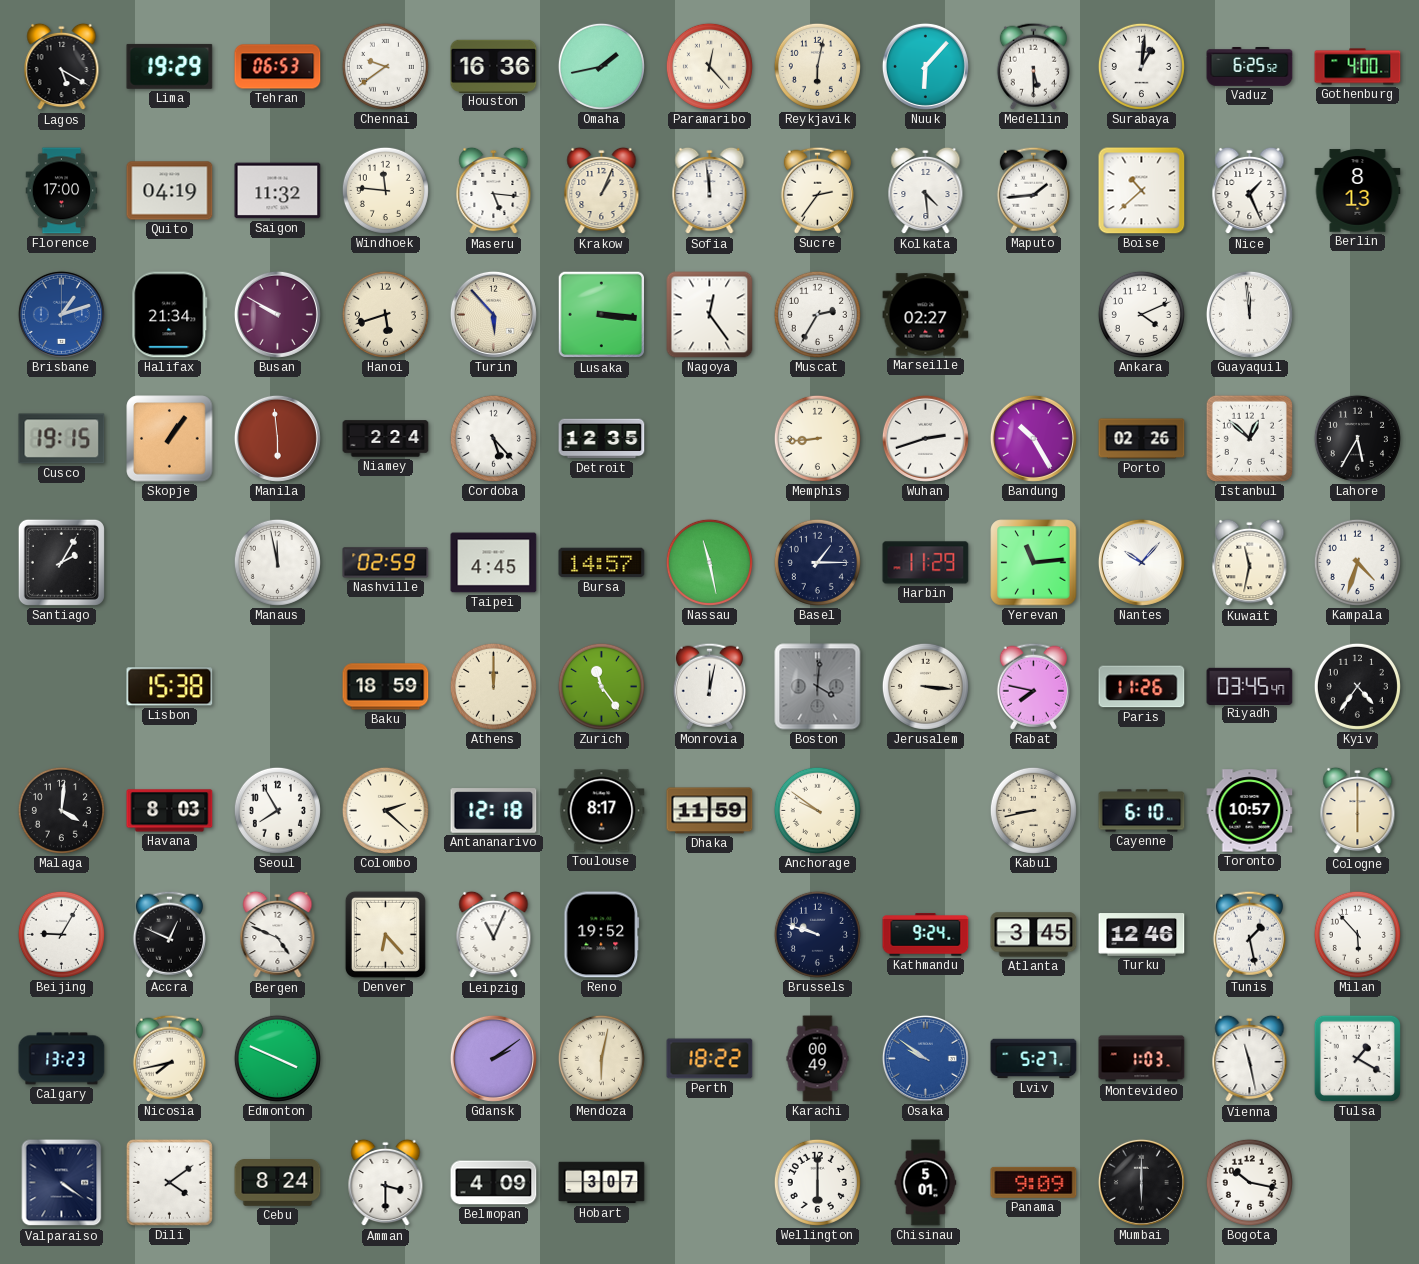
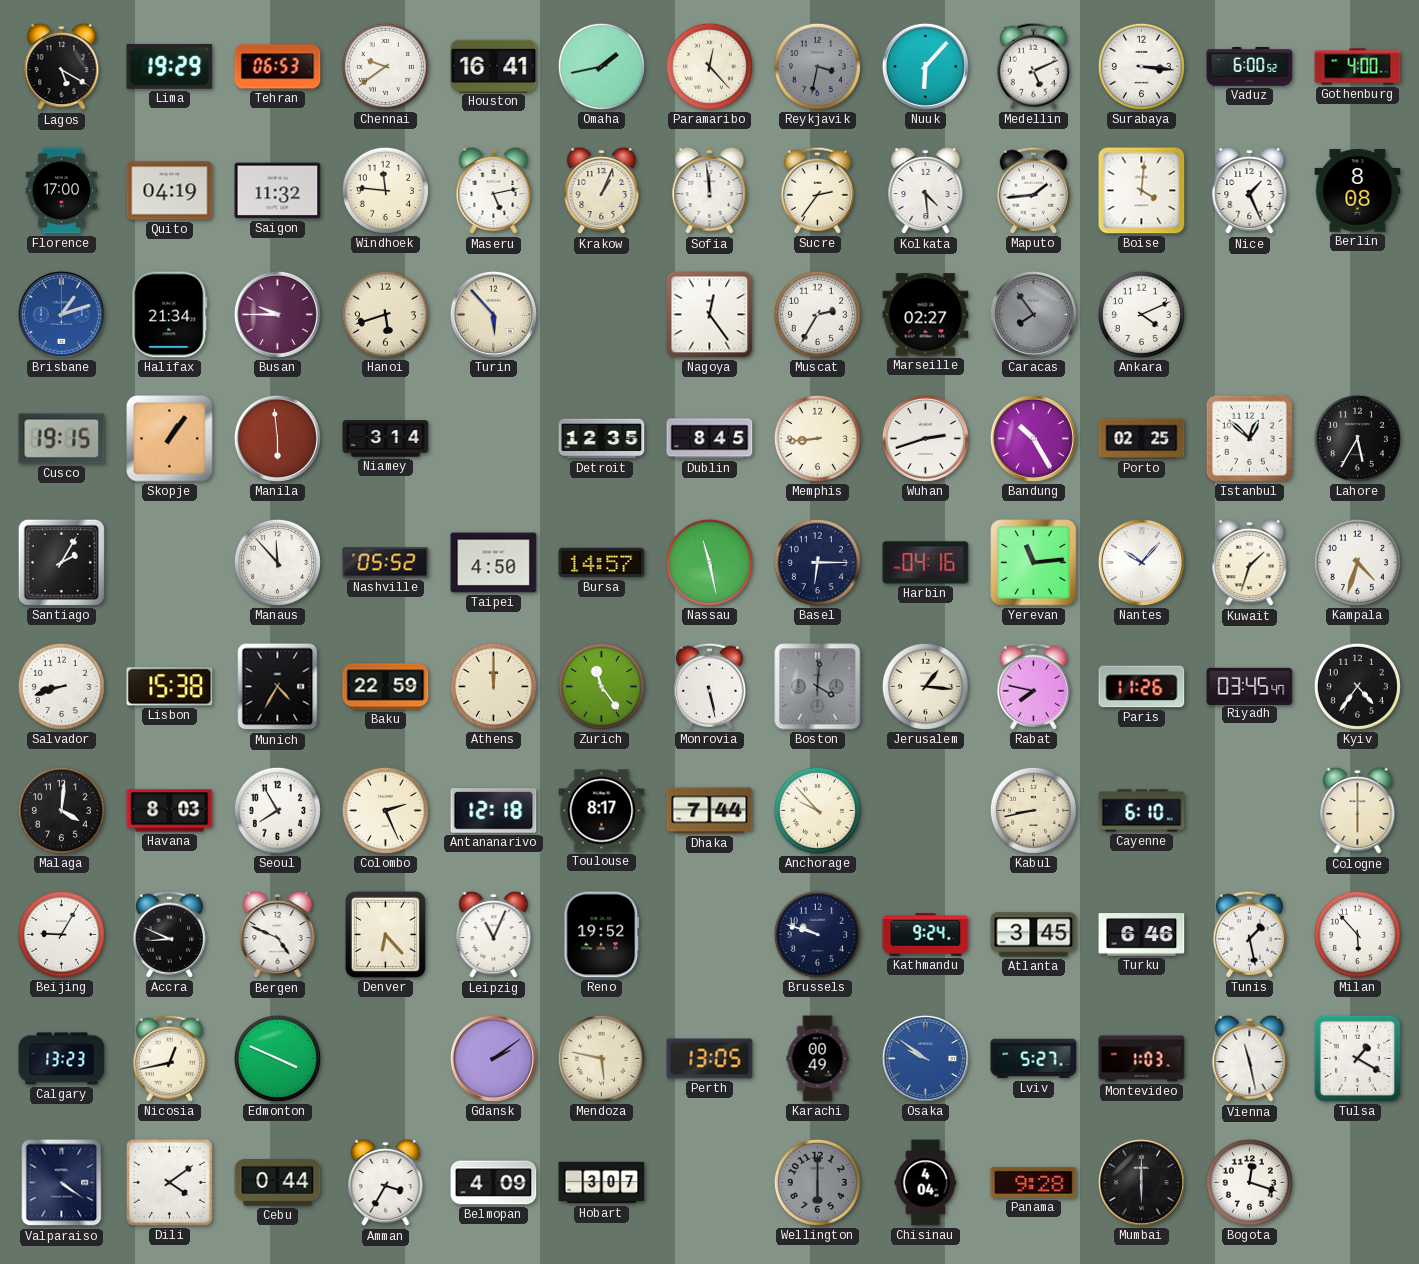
Houston: 16:36 -> 16:41 (494, 66)
Reykjavik: 6:02 -> 3:32 (817, 66)
Reykjavik dial: cream -> grey (817, 66)
Medellin: 5:30 -> 5:11 (1033, 66)
Surabaya: 1:01 -> 3:16 (1141, 66)
Vaduz: 6:25 -> 6:00 (1250, 67)
Maseru: 5:16 -> 5:13 (494, 191)
Boise: 10:38 -> 4:01 (1142, 191)
Berlin: 8:13 -> 8:08 (1358, 191)
Busan: 9:50 -> 9:45 (277, 314)
Lusaka: 3:16 -> none (602, 315)
Caracas: none -> 7:54 (1033, 314)
Guayaquil: 11:59 -> none (1249, 314)
Niamey: 2:24 -> 3:14 (386, 439)
Cordoba: 5:23 -> none (493, 438)
Dublin: none -> 8:45 (710, 439)
Porto: 02:26 -> 02:25 (1142, 439)
Manaus: 11:58 -> 11:53 (277, 562)
Nashville: 02:59 -> 05:52 (386, 563)
Taipei: 4:45 -> 4:50 (494, 563)
Basel: 1:15 -> 6:15 (817, 562)
Harbin: 11:29 -> 04:16 (926, 563)
Kuwait: 11:32 -> 1:33 (1250, 563)
Salvador: none -> 8:42 (61, 686)
Munich: none -> 4:35 (278, 687)
Baku: 18:59 -> 22:59 (386, 687)
Monrovia: 12:02 -> 5:28 (709, 686)
Jerusalem: 3:16 -> 1:16 (925, 686)
Colombo: 2:22 -> 2:26 (385, 810)
Dhaka: 11:59 -> 7:44 (710, 811)
Anchorage: 9:51 -> 9:53 (817, 810)
Toronto: 10:57 -> none (1250, 811)
Accra: 12:49 -> 8:49 (169, 934)
Turku: 12:46 -> 6:46 (1142, 935)
Nicosia: 7:43 -> 12:43 (169, 1058)
Mendoza: 6:02 -> 5:47 (601, 1058)
Perth: 18:22 -> 13:05 (710, 1059)
Cebu: 8:24 -> 0:44 (278, 1183)
Amman: 3:30 -> 3:35 (386, 1183)
Wellington dial: white -> grey (817, 1182)
Chisinau: 5:01 -> 4:04 (926, 1183)
Panama: 9:09 -> 9:28 (1034, 1182)
Bogota: 10:17 -> 12:18 (1249, 1182)
